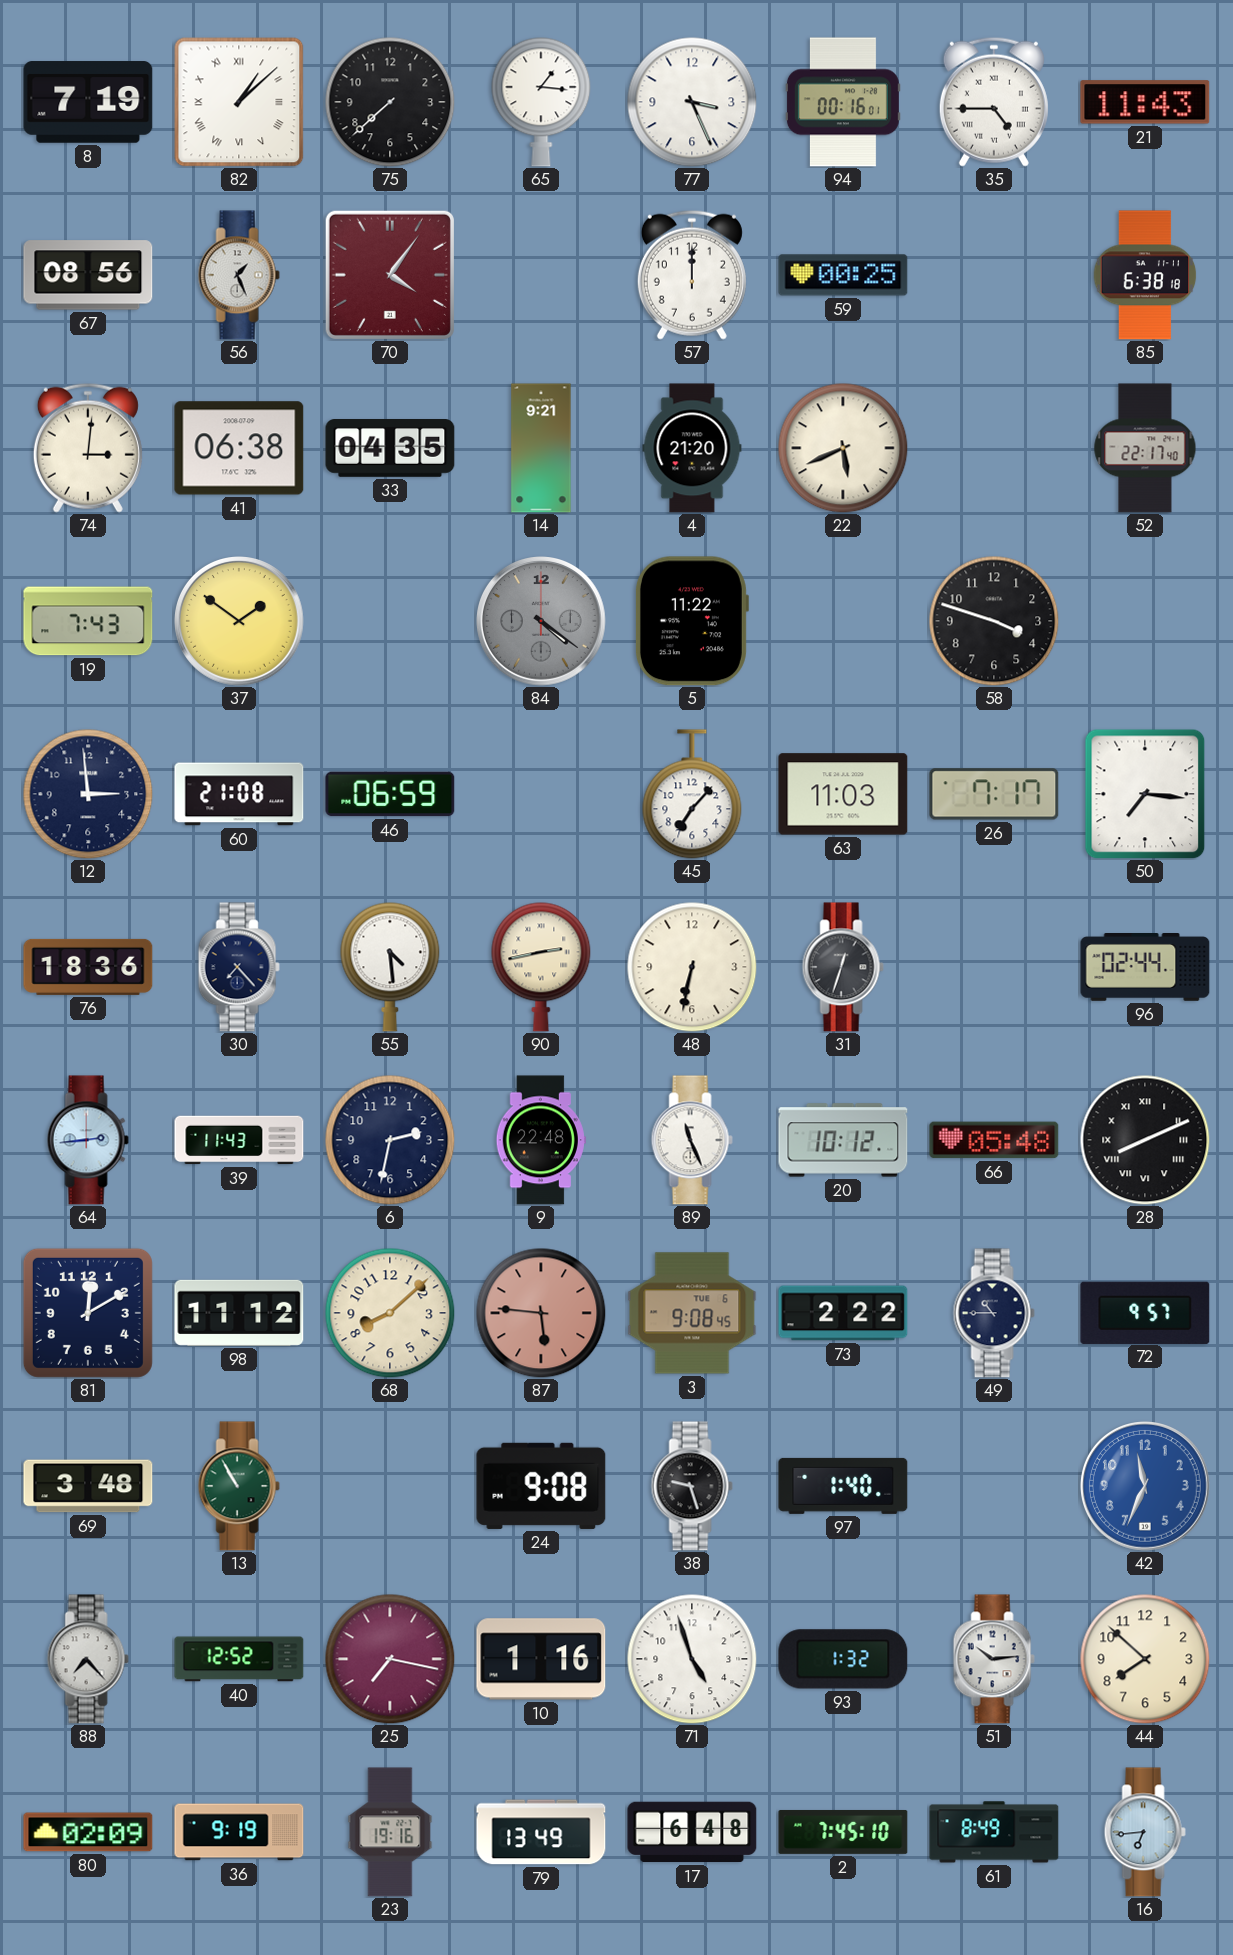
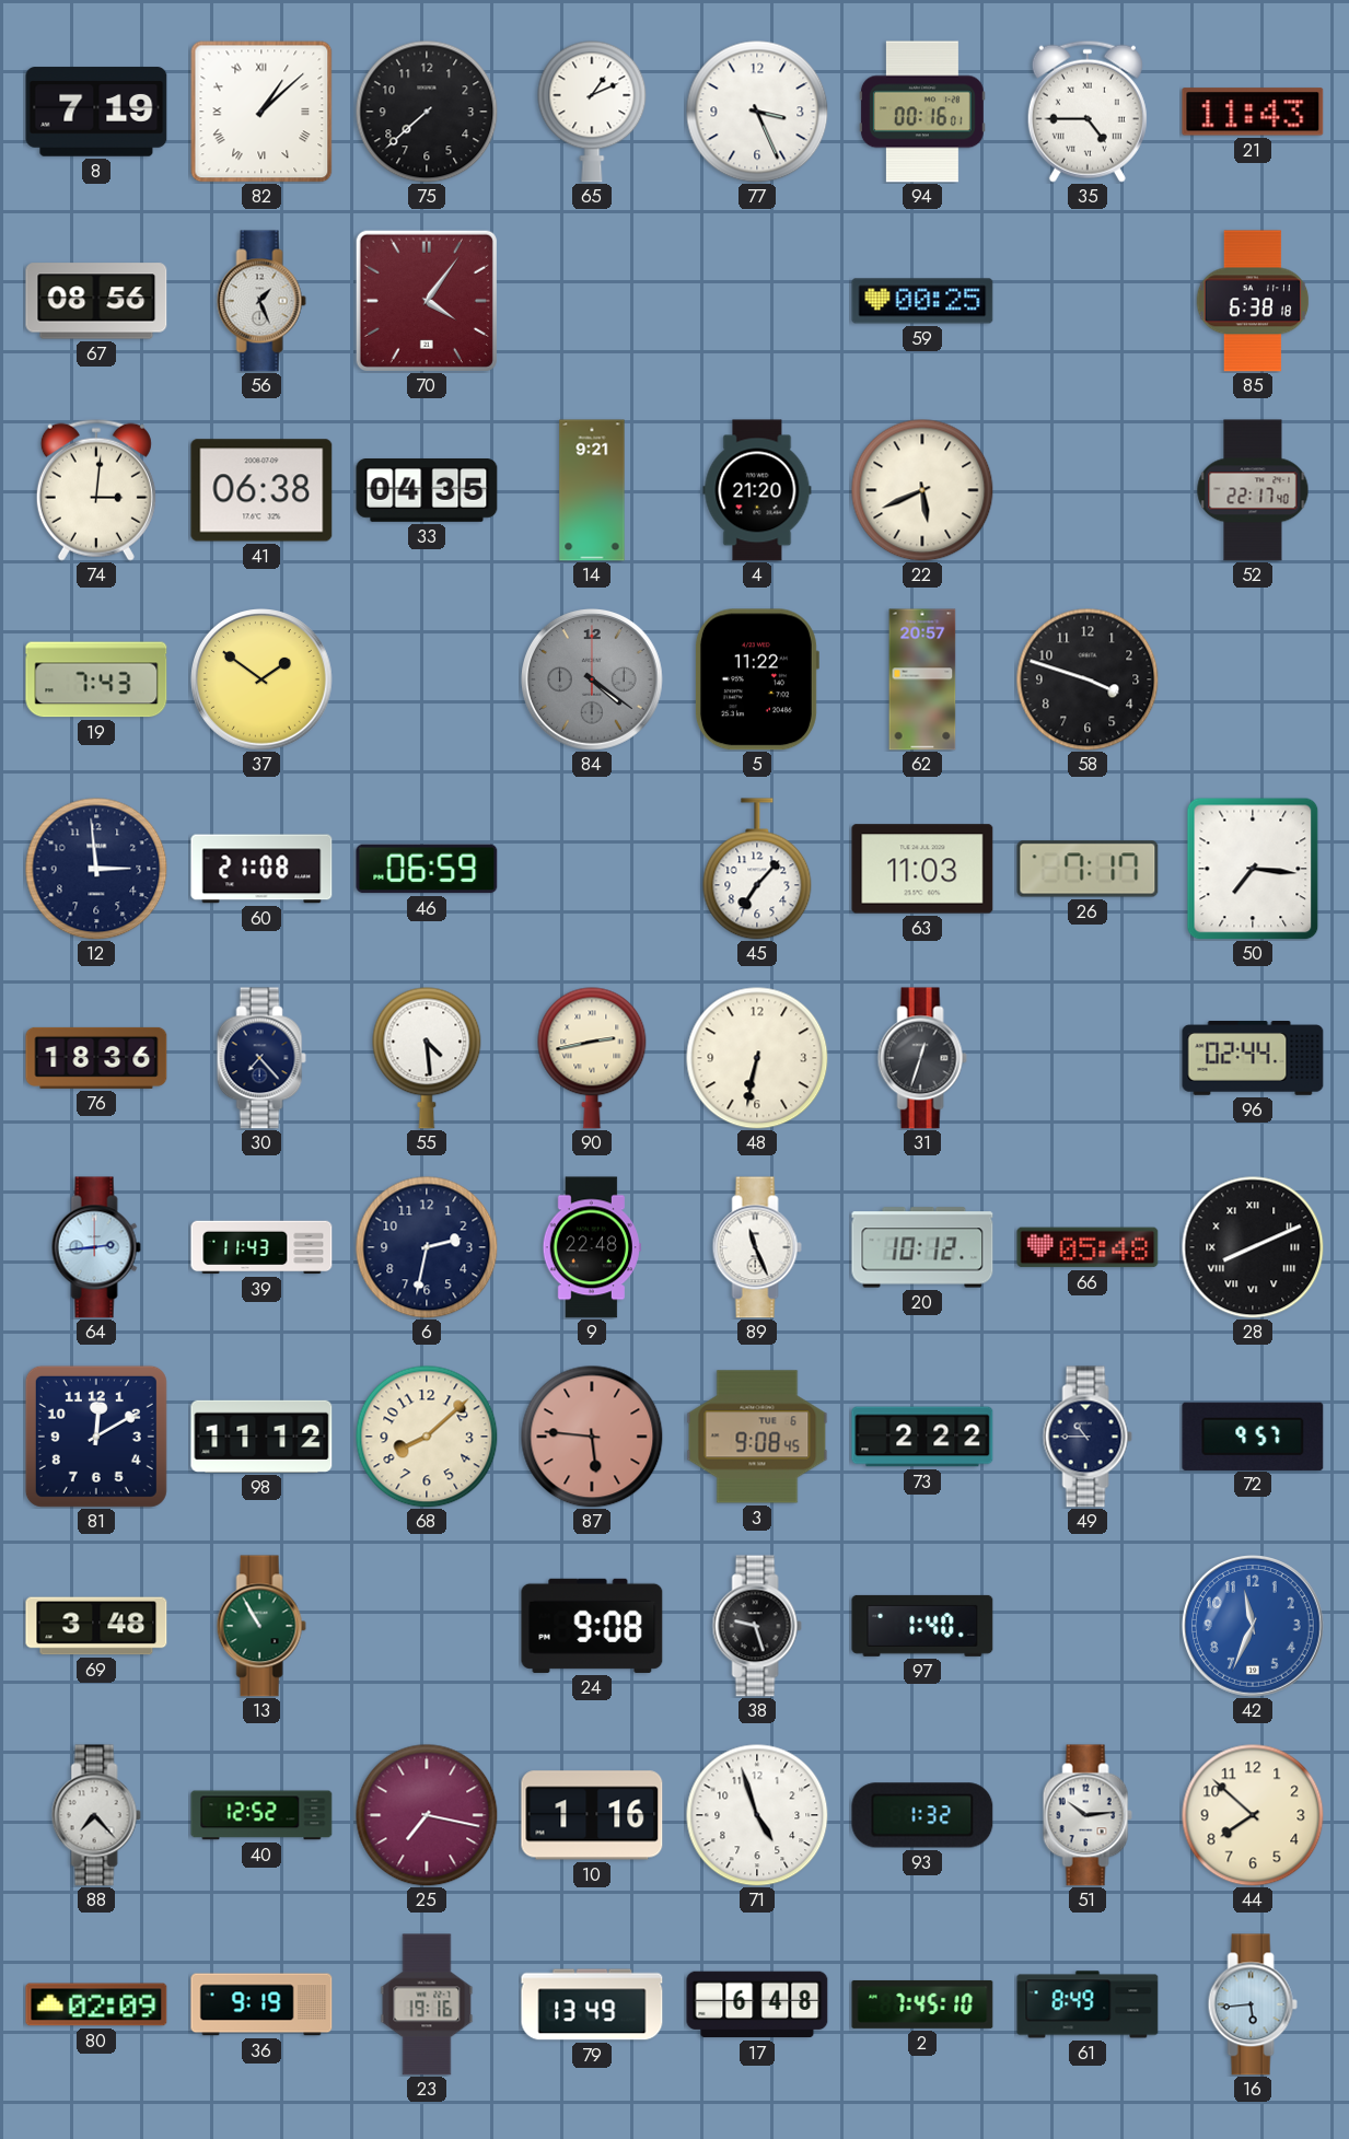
65: 1:16 -> 1:11 (592, 112)
57: 12:00 -> none (692, 275)
62: none -> 20:57 (922, 679)
16: 6:44 -> 5:44 (1253, 2004)
